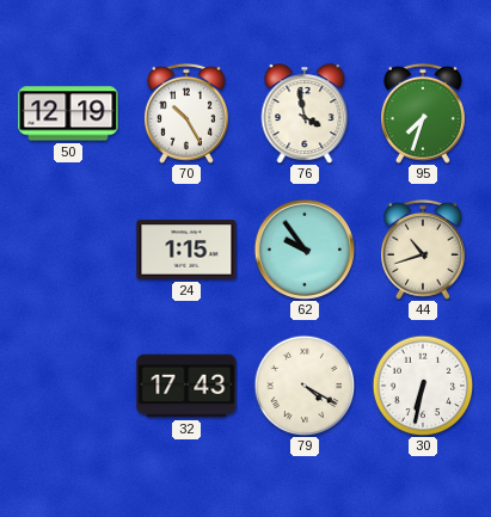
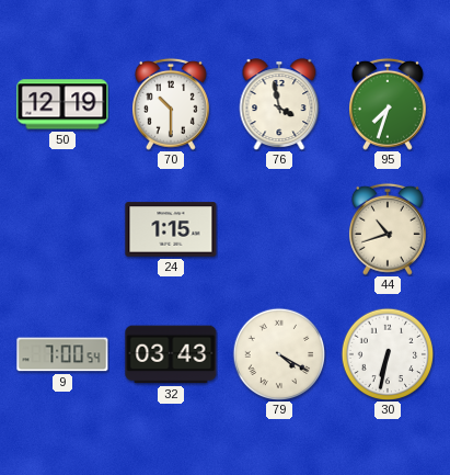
70: 10:25 -> 10:30 (171, 104)
62: 9:54 -> none (305, 250)
9: none -> 7:00 (62, 354)
32: 17:43 -> 03:43 (171, 354)
